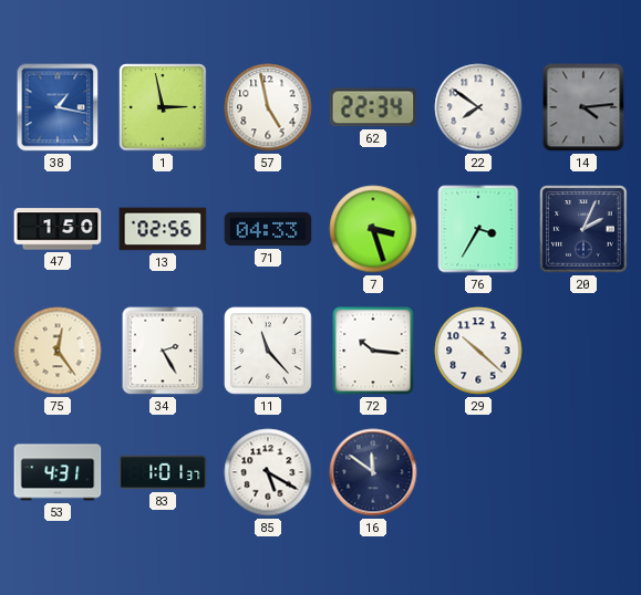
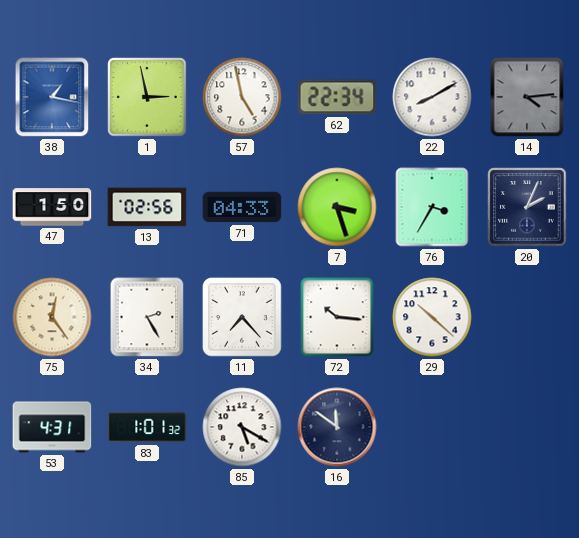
22: 7:51 -> 8:10 (432, 97)
11: 11:23 -> 7:23 (242, 317)
83: 1:01:37 -> 1:01:32 (147, 427)
